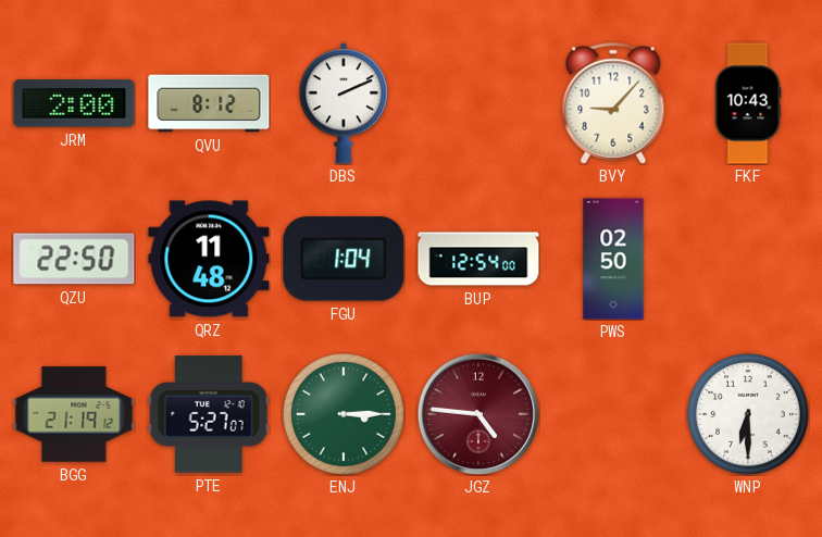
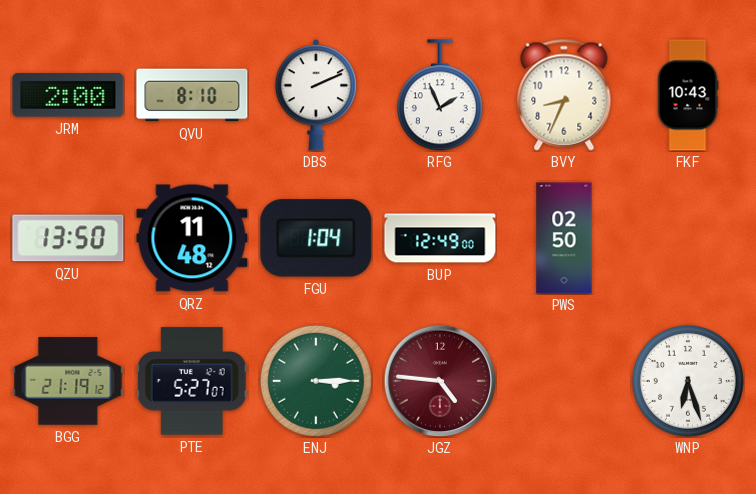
QVU: 8:12 -> 8:10 (192, 95)
RFG: none -> 1:56 (440, 95)
BVY: 9:07 -> 8:34 (564, 95)
QZU: 22:50 -> 13:50 (68, 238)
BUP: 12:54 -> 12:49 (440, 238)
WNP: 6:30 -> 6:27 (688, 381)
